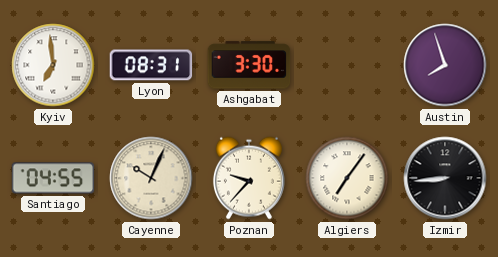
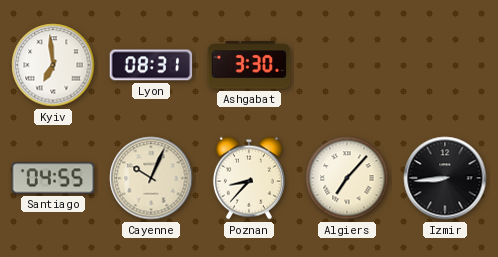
Austin: 7:57 -> none (445, 65)
Poznan: 9:37 -> 8:37 (249, 178)
Algiers: 7:06 -> 7:07 (347, 178)
